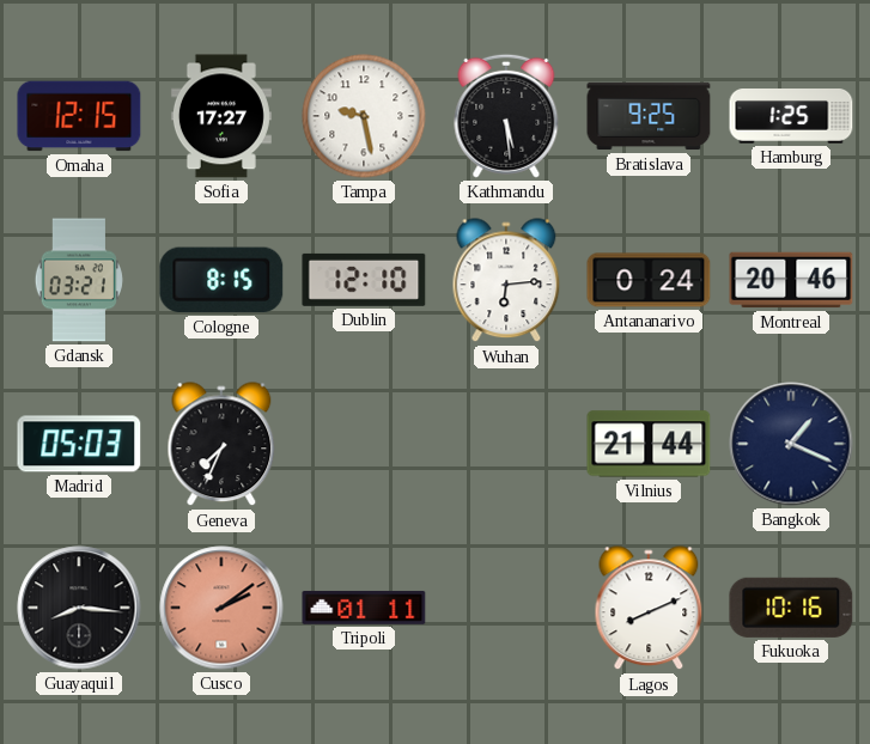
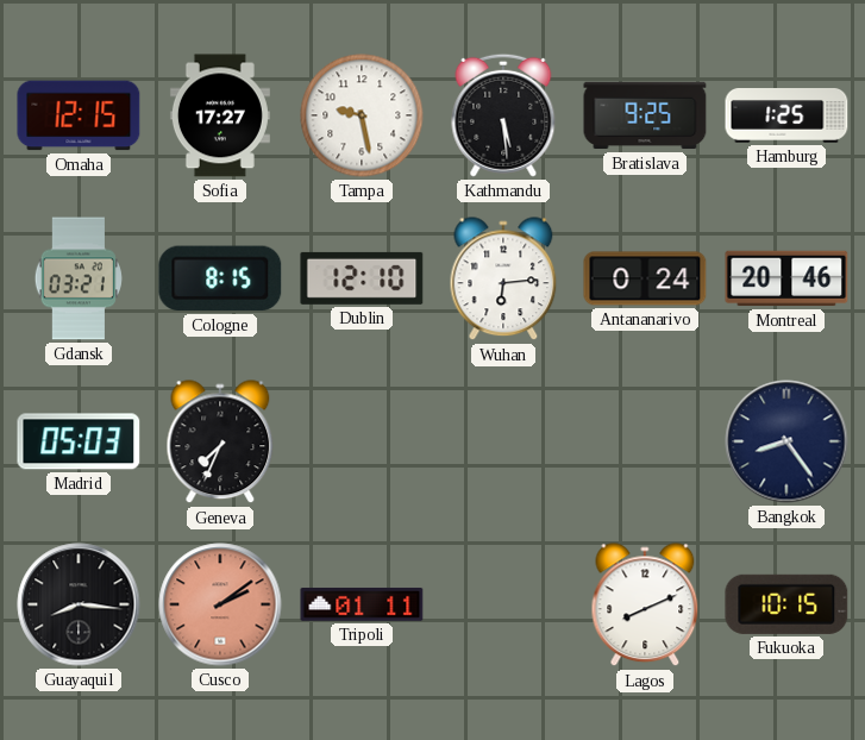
Vilnius: 21:44 -> none (649, 444)
Bangkok: 1:19 -> 8:24 (786, 441)
Fukuoka: 10:16 -> 10:15 (786, 604)
